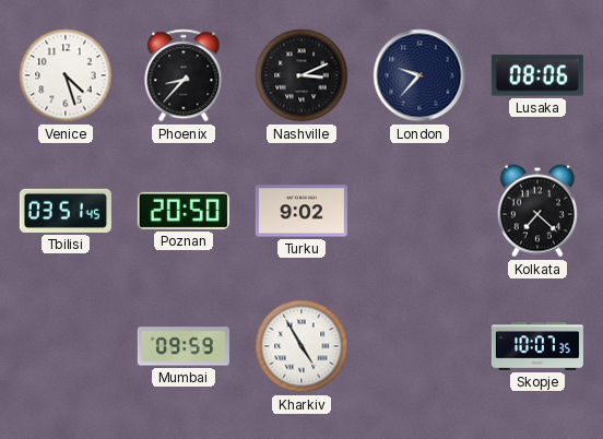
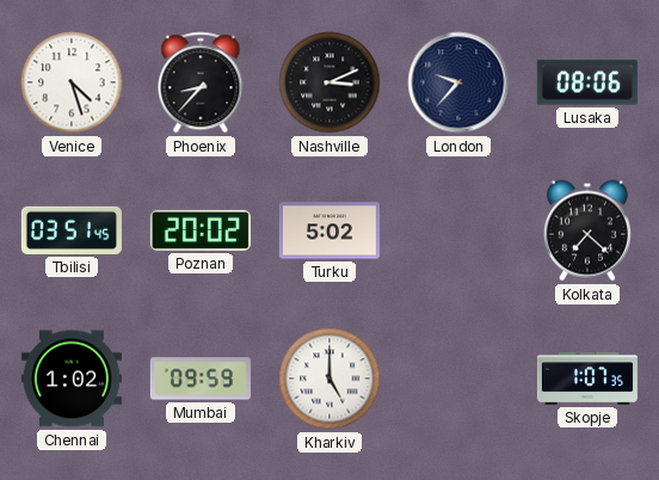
Poznan: 20:50 -> 20:02 (201, 230)
Turku: 9:02 -> 5:02 (329, 230)
Chennai: none -> 1:02 (72, 379)
Kharkiv: 4:55 -> 5:00 (329, 379)
Skopje: 10:07 -> 1:07 (587, 379)
